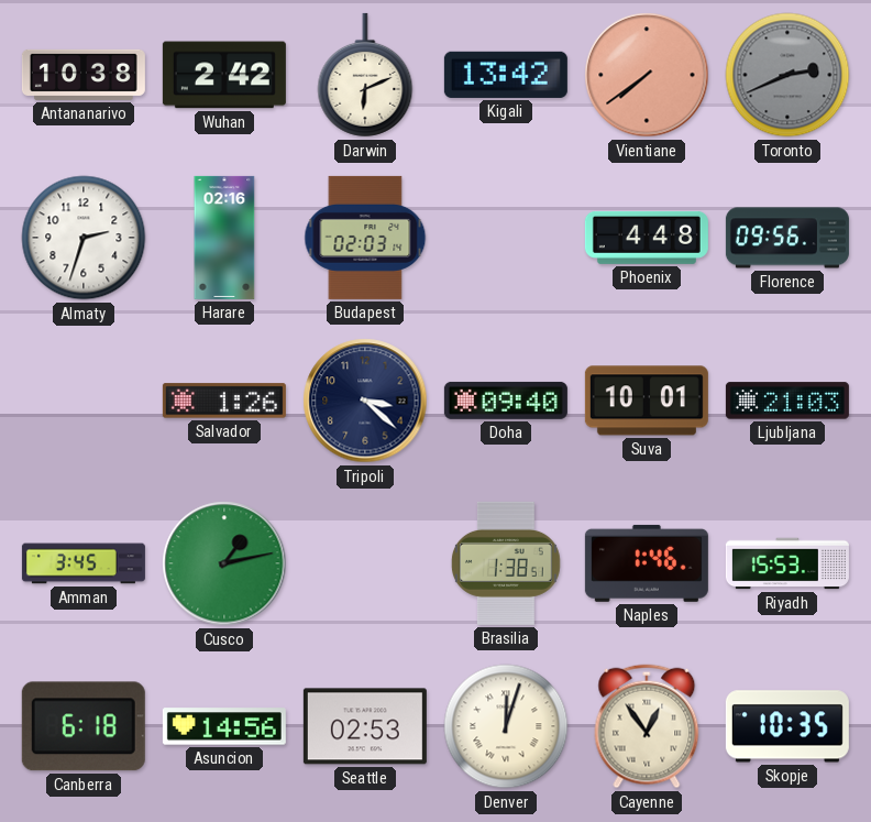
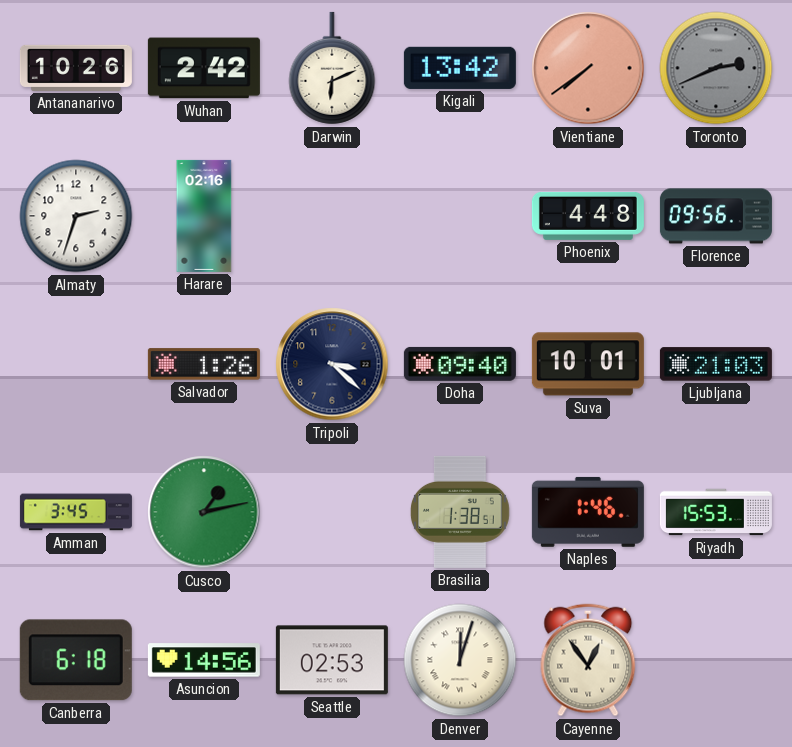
Antananarivo: 10:38 -> 10:26 (76, 68)
Budapest: 02:03 -> none (365, 238)
Skopje: 10:35 -> none (787, 726)
